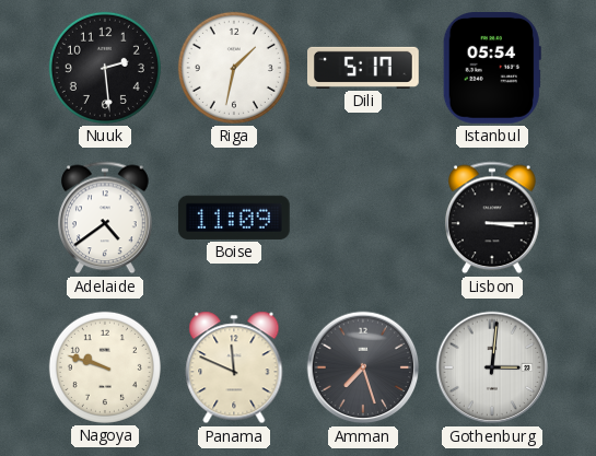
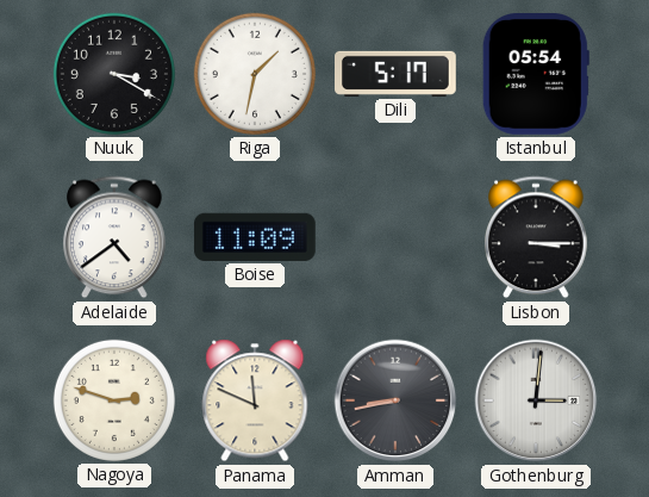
Nuuk: 2:29 -> 3:20 (114, 74)
Nagoya: 9:48 -> 2:48 (114, 400)
Amman: 7:27 -> 8:43 (395, 400)
